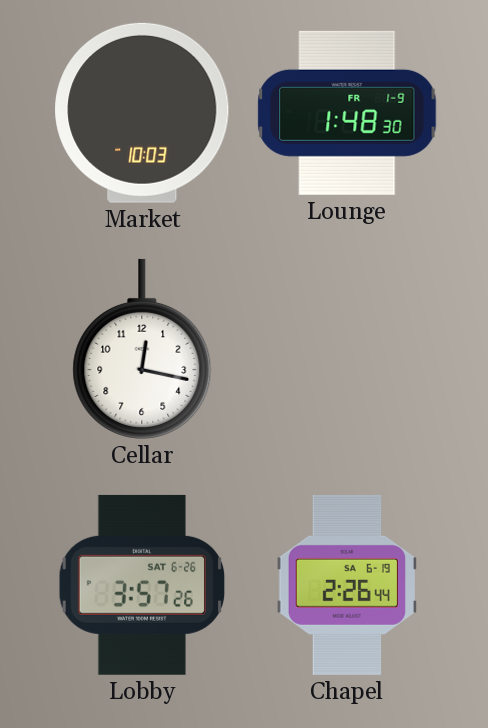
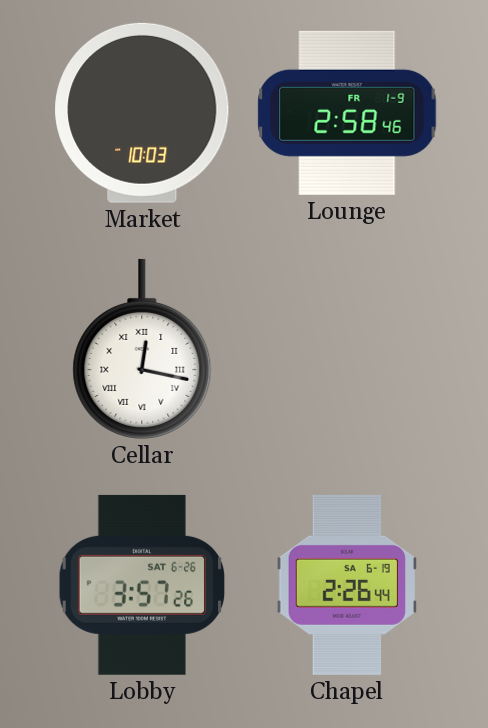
Lounge: 1:48 -> 2:58 (347, 113)
Cellar numerals: Arabic -> Roman (142, 349)
